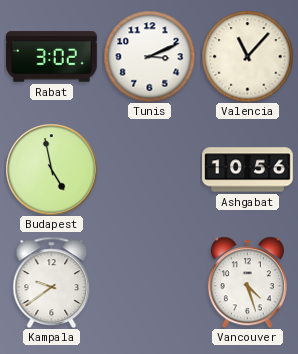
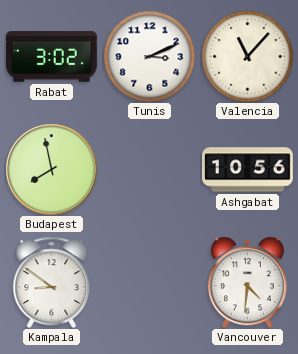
Budapest: 4:58 -> 7:58 (51, 169)
Kampala: 9:39 -> 8:51 (52, 282)
Vancouver: 4:27 -> 4:31 (247, 282)
